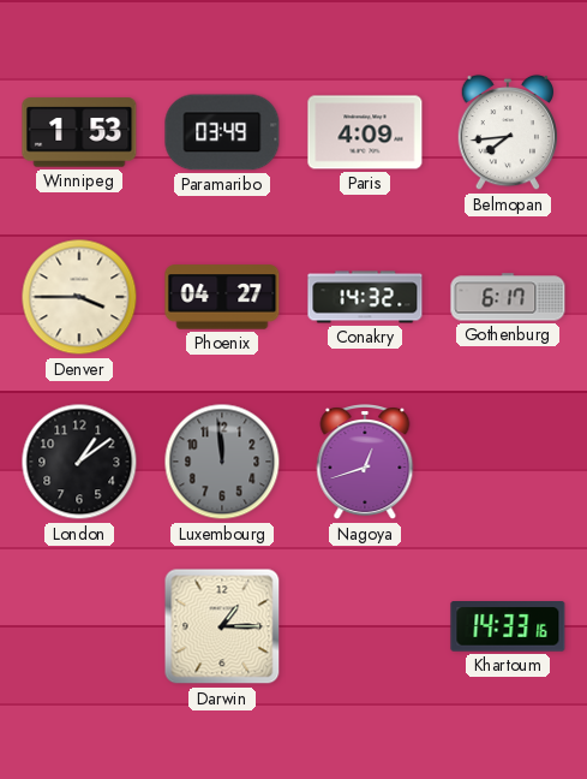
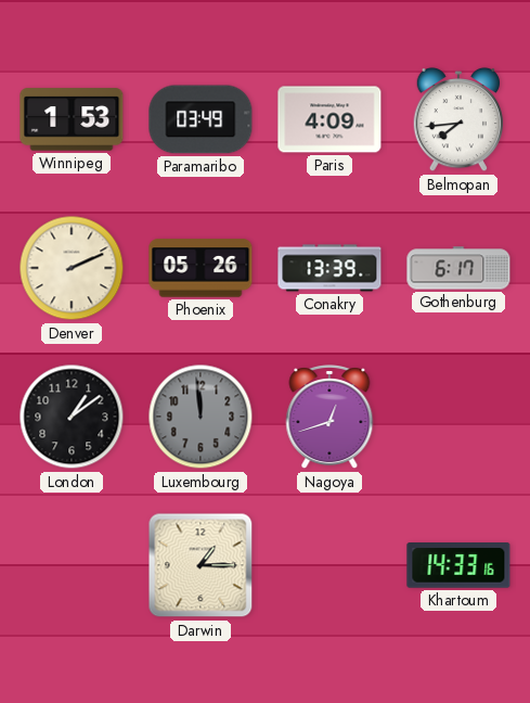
Denver: 3:45 -> 2:11 (72, 268)
Phoenix: 04:27 -> 05:26 (201, 268)
Conakry: 14:32 -> 13:39 (329, 268)
